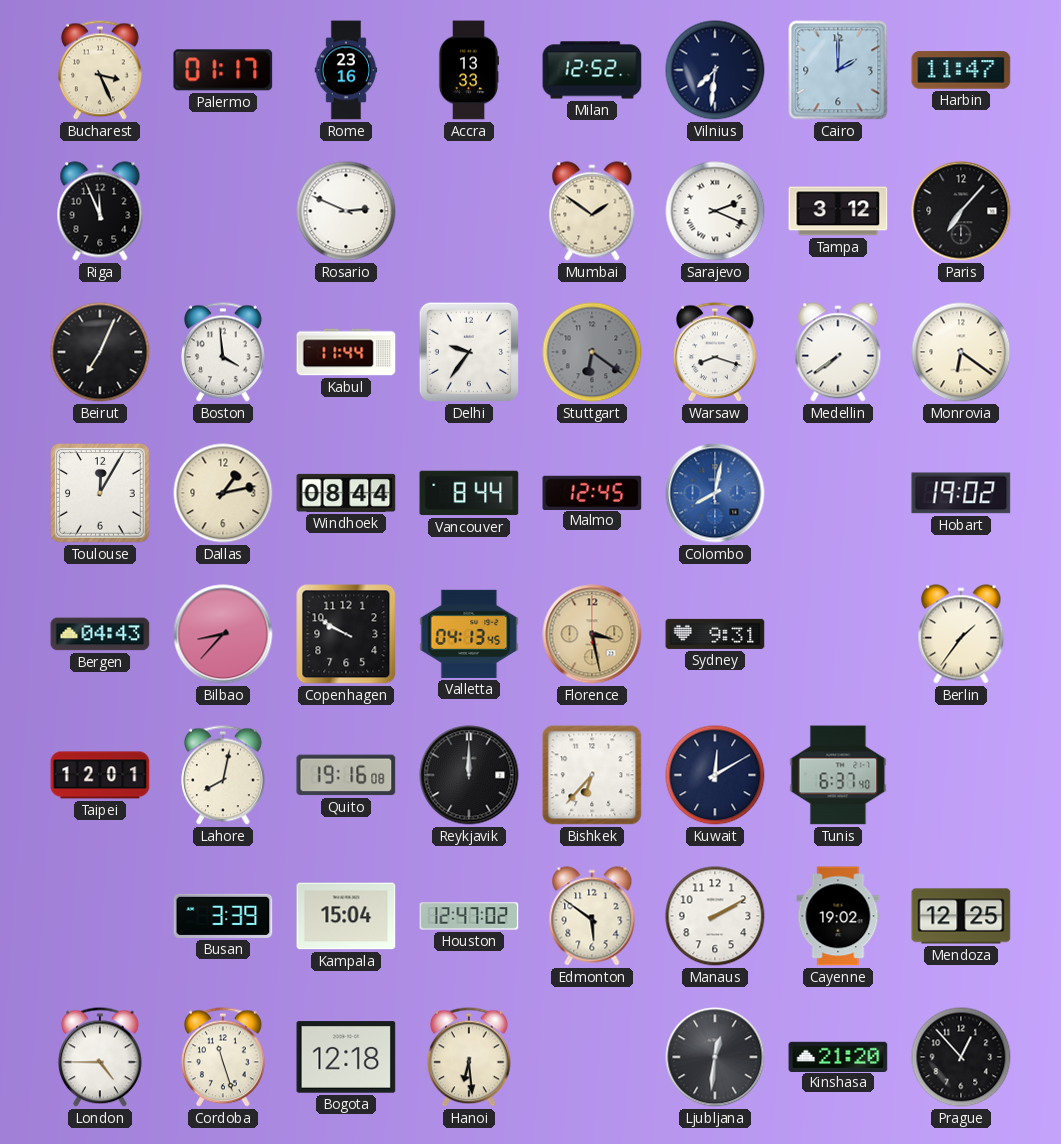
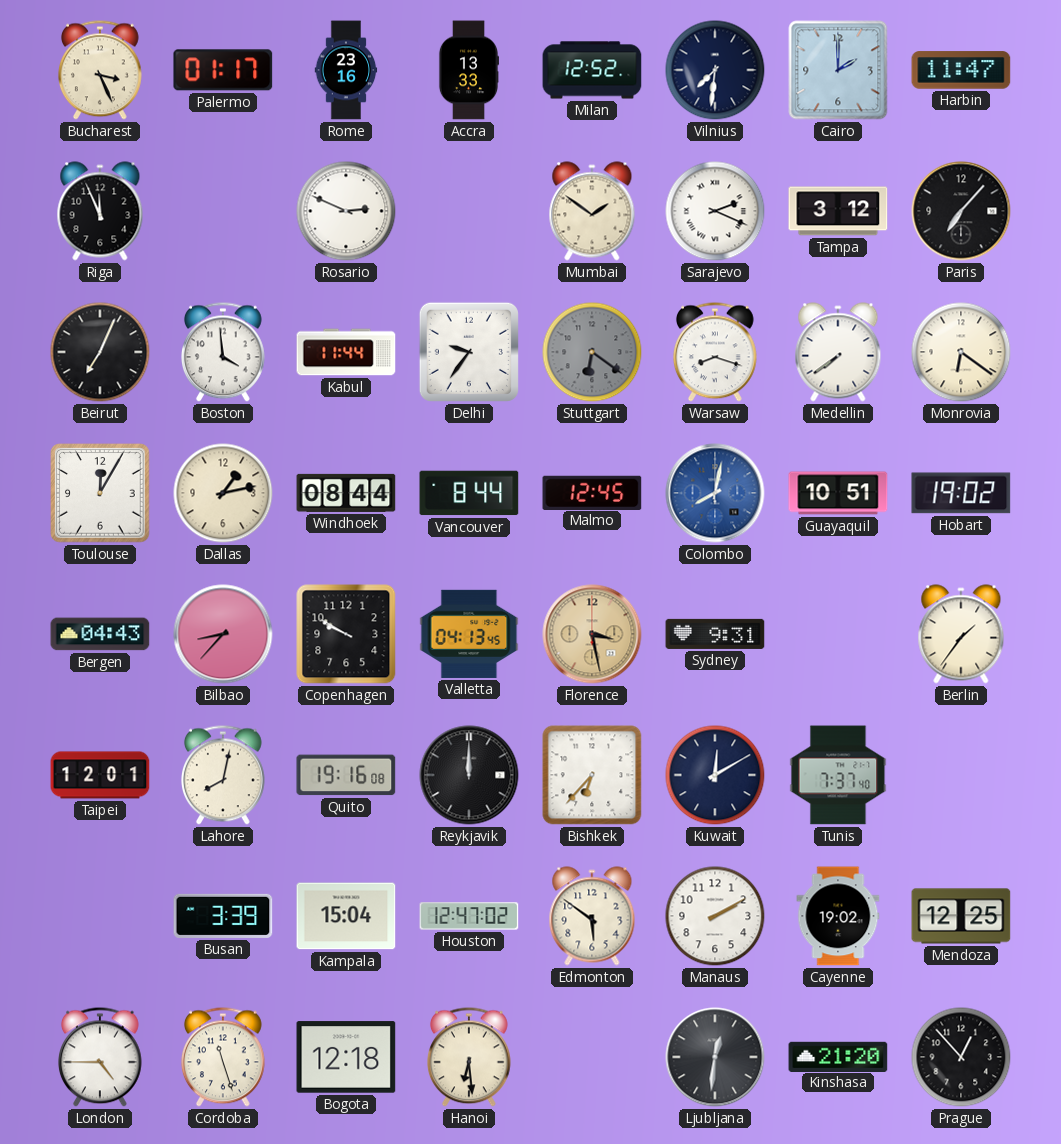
Guayaquil: none -> 10:51 (838, 493)
Tunis: 6:37 -> 7:37 (838, 775)
